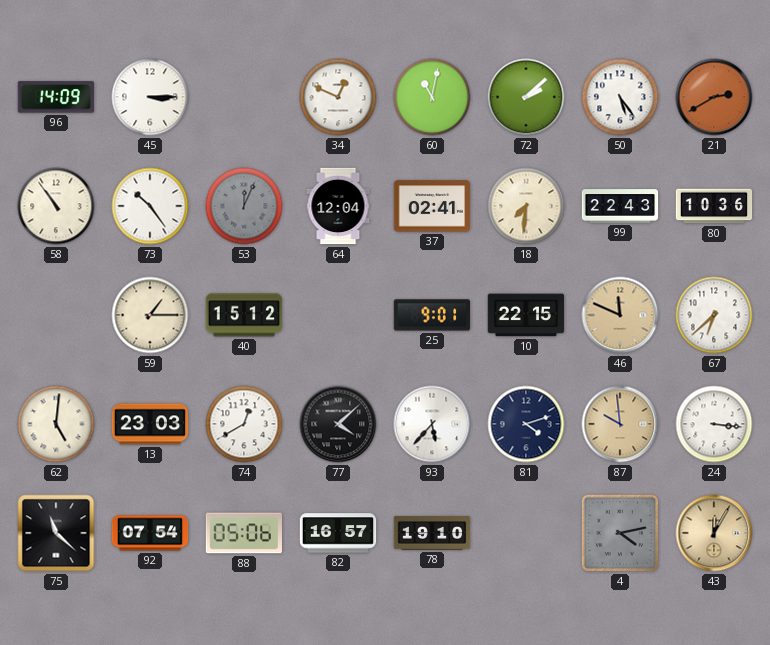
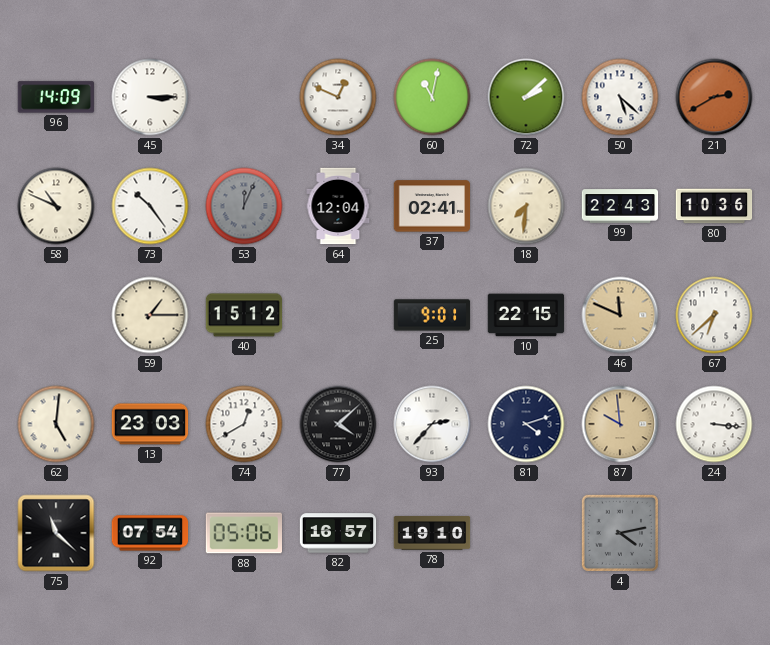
50: 5:24 -> 5:22 (620, 97)
58: 10:54 -> 10:49 (56, 206)
93: 5:37 -> 2:37 (432, 424)
43: 12:05 -> none (714, 533)
